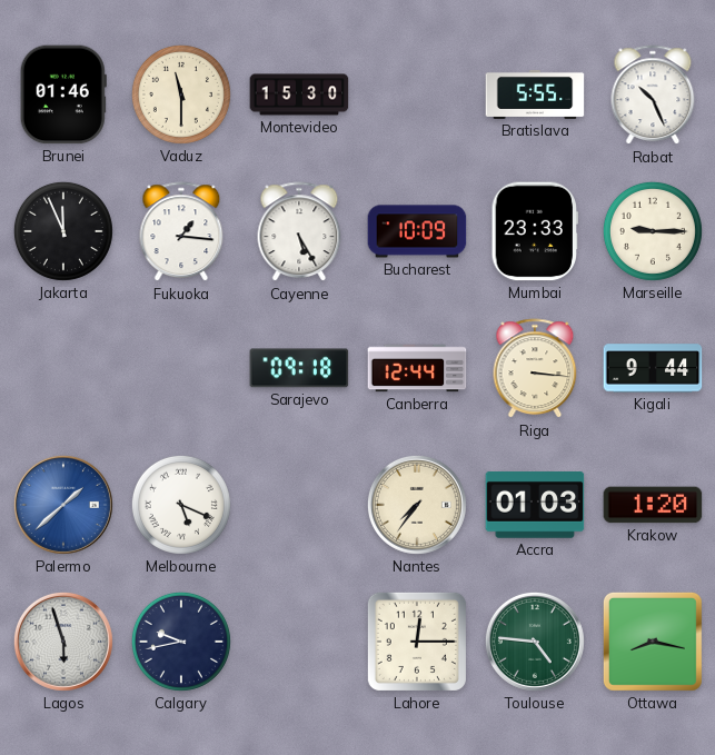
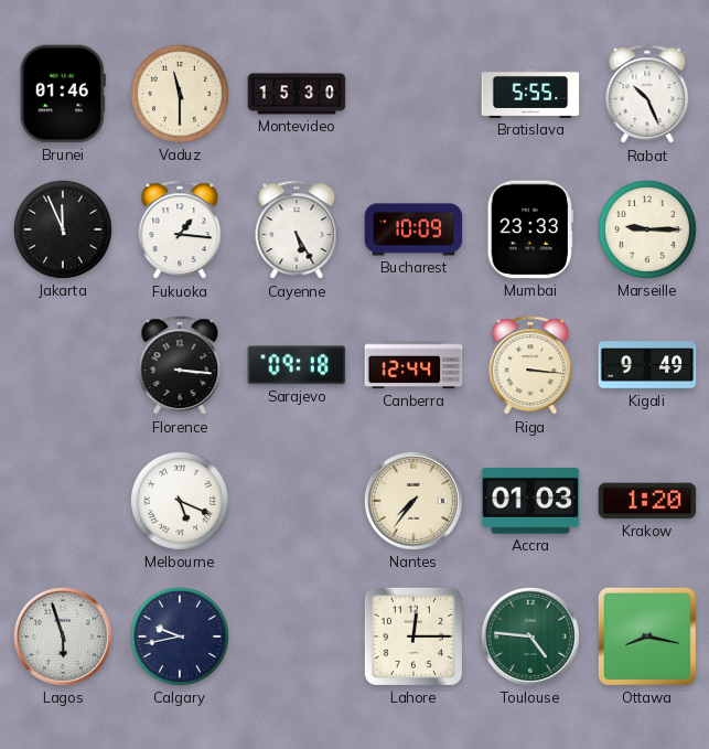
Florence: none -> 3:16 (180, 366)
Kigali: 9:44 -> 9:49 (647, 365)
Palermo: 1:38 -> none (63, 505)
